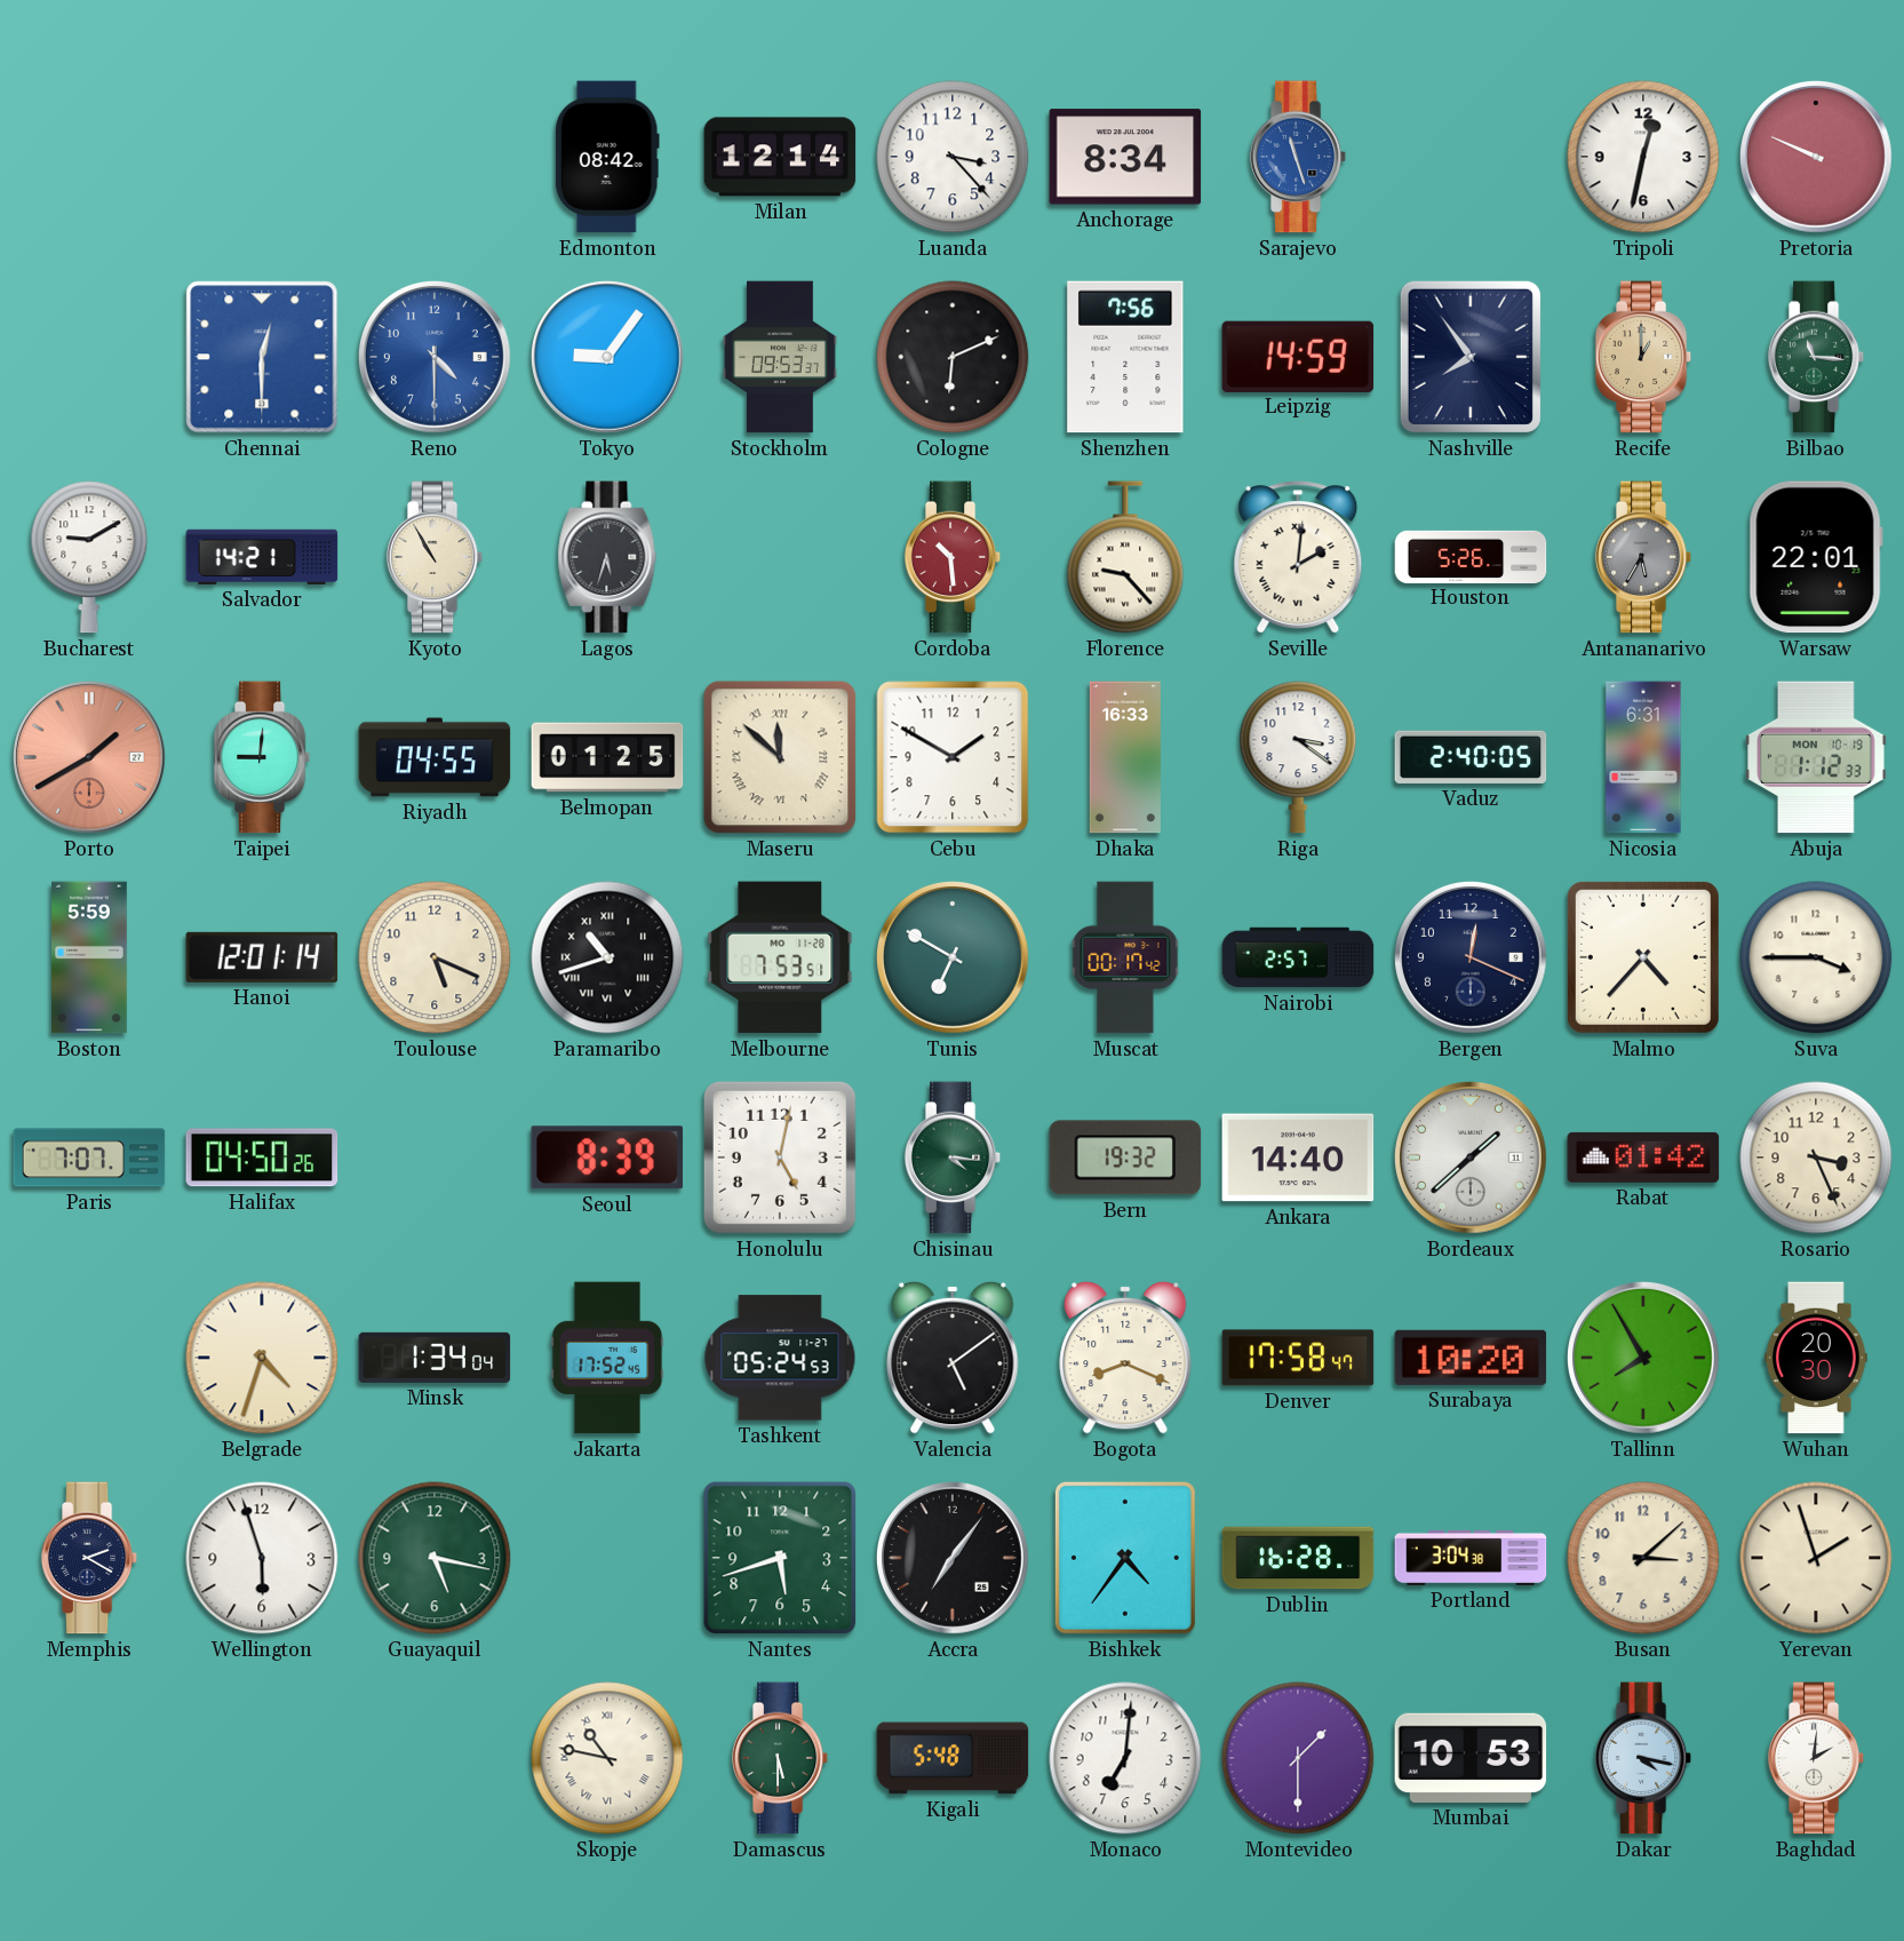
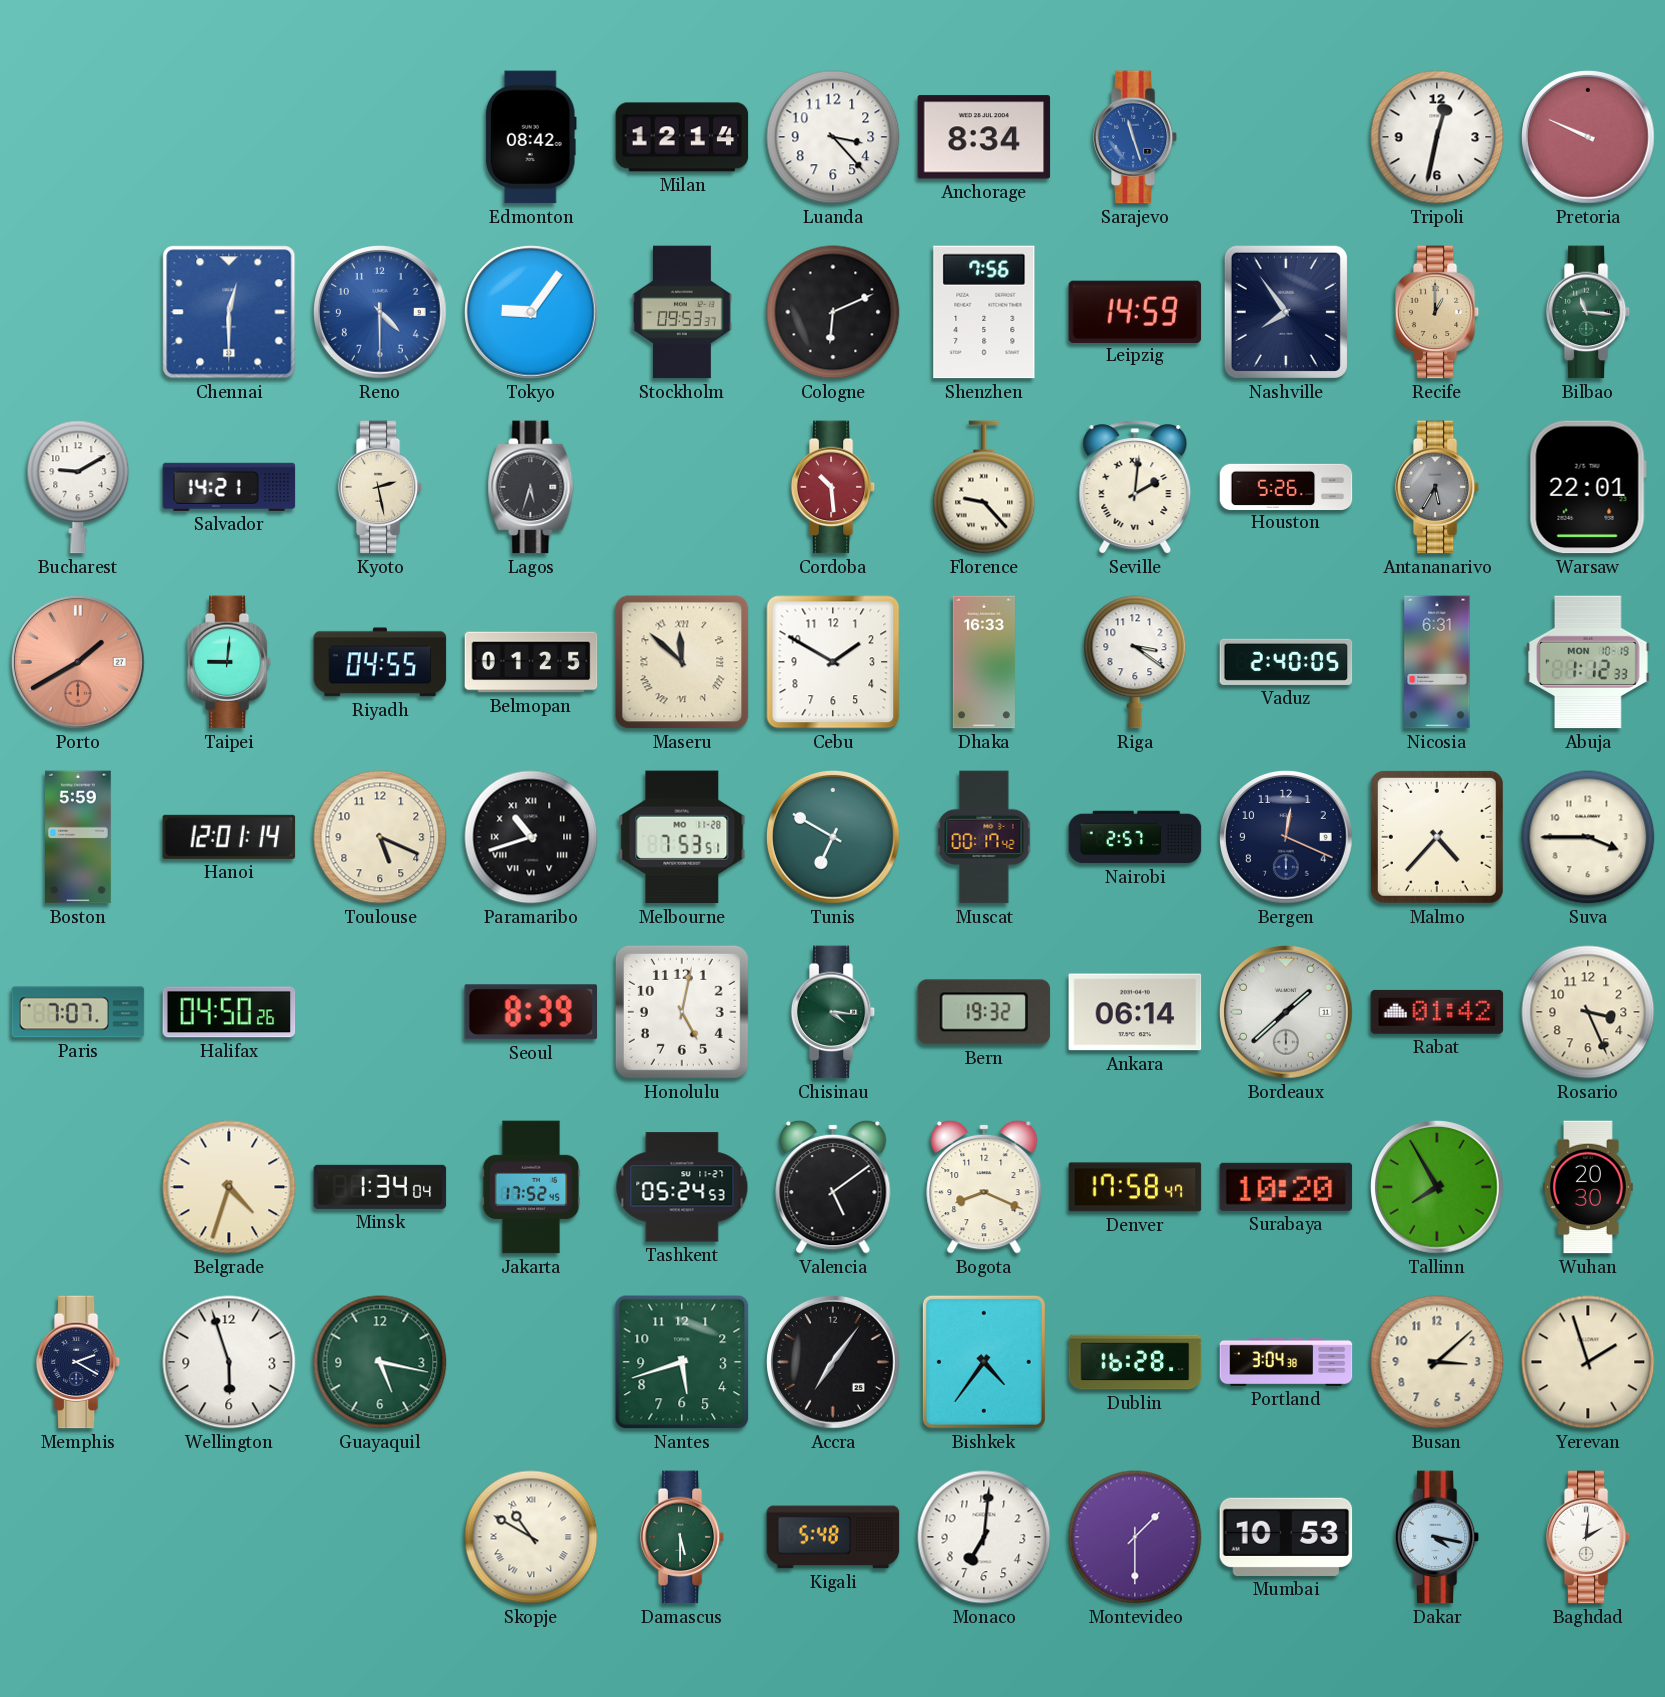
Kyoto: 10:55 -> 2:28 (380, 487)
Ankara: 14:40 -> 06:14 (1135, 1012)
Skopje: 10:47 -> 10:50 (531, 1537)
